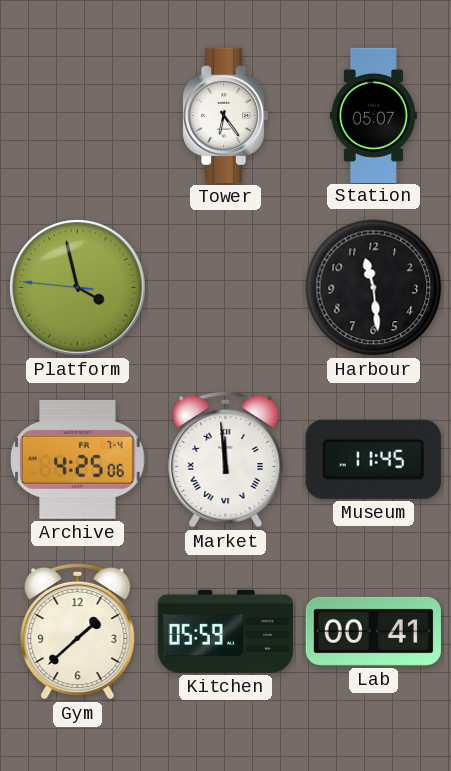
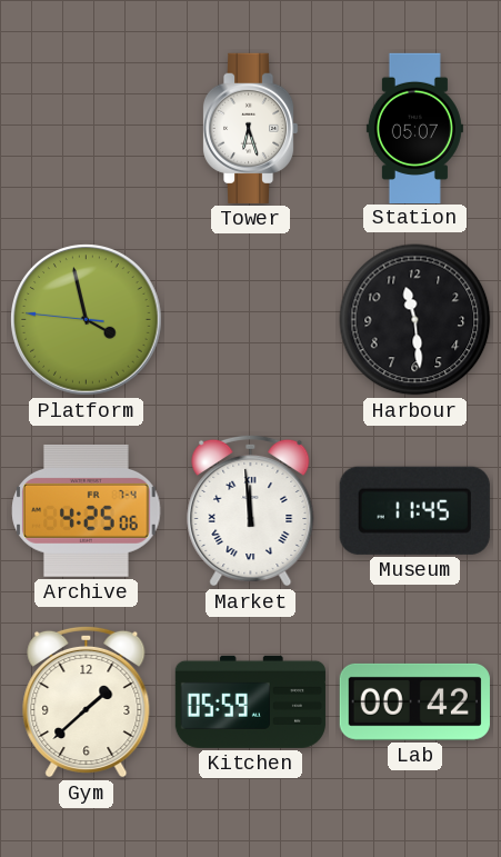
Tower: 6:24 -> 6:27 (250, 128)
Lab: 00:41 -> 00:42 (414, 701)
